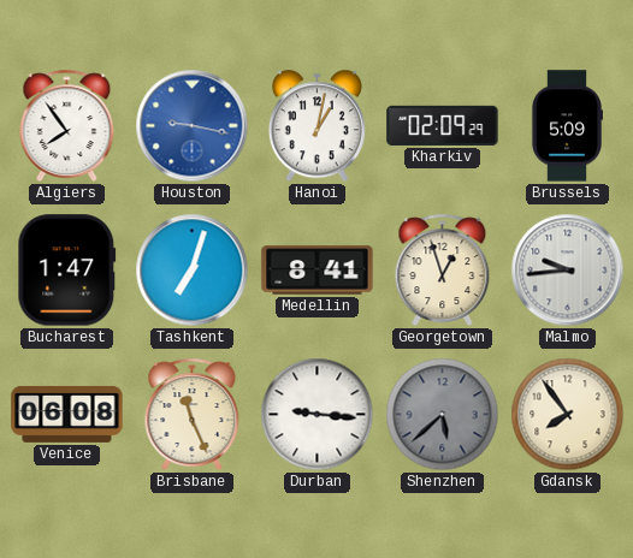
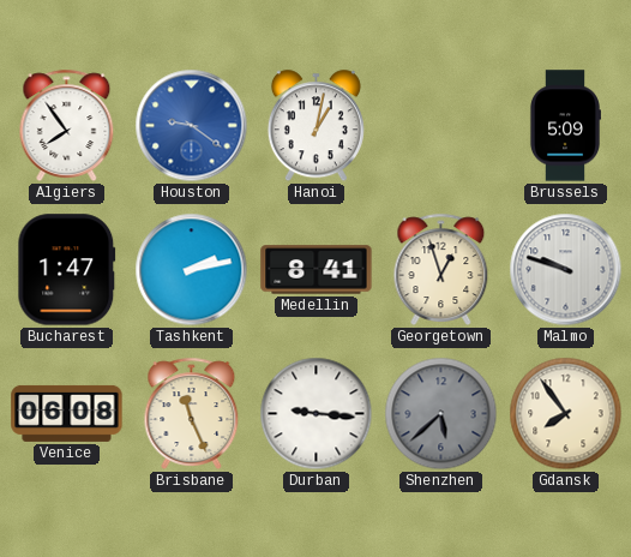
Houston: 9:17 -> 9:21 (192, 126)
Kharkiv: 02:09 -> none (443, 125)
Tashkent: 7:03 -> 2:13 (192, 270)
Malmo: 9:44 -> 9:48 (566, 270)
